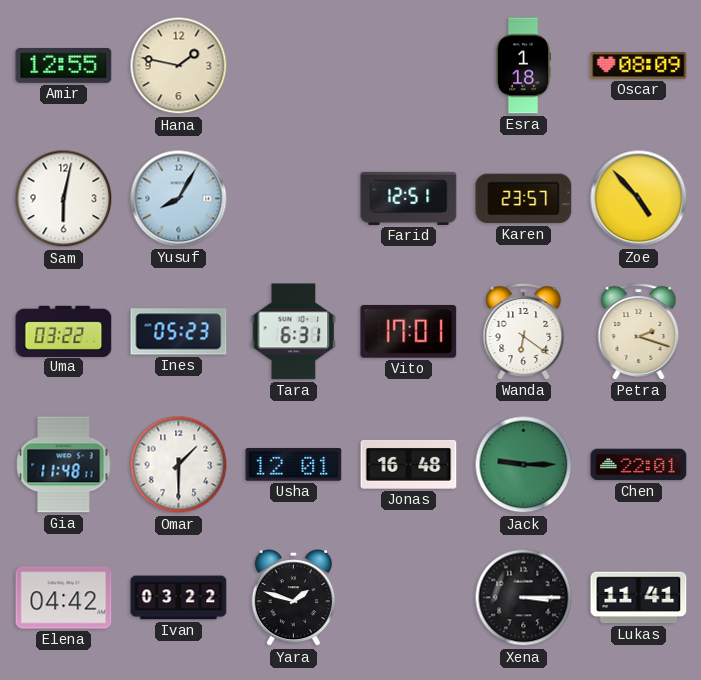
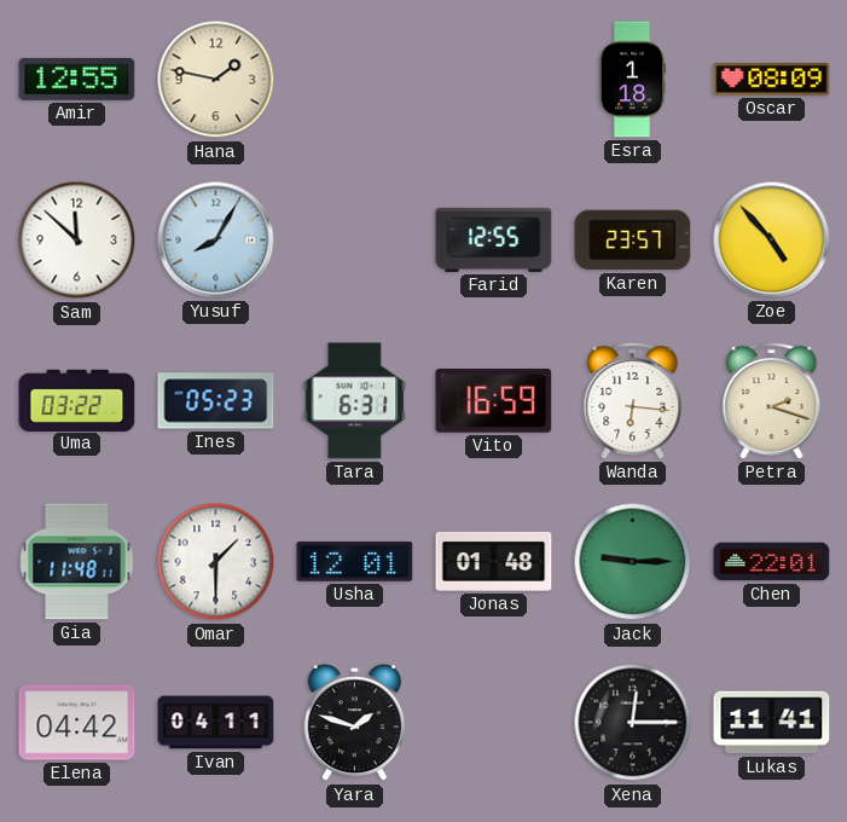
Sam: 6:02 -> 11:52 (77, 241)
Farid: 12:51 -> 12:55 (494, 239)
Vito: 17:01 -> 16:59 (494, 401)
Wanda: 6:21 -> 6:16 (633, 401)
Jonas: 16:48 -> 01:48 (494, 562)
Ivan: 03:22 -> 04:11 (216, 723)
Xena: 3:15 -> 12:15 (633, 723)
